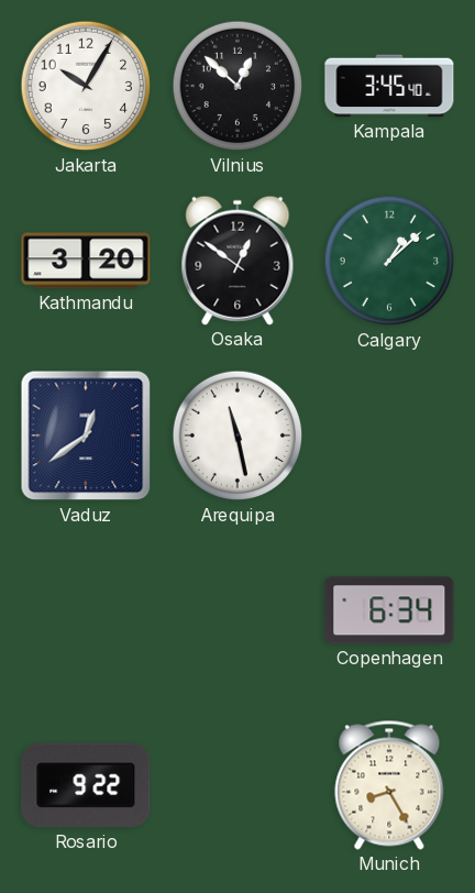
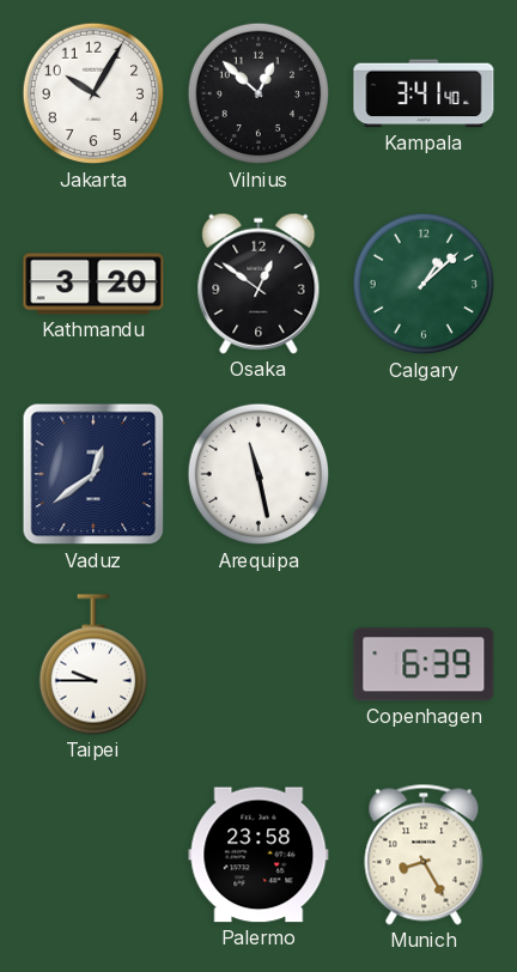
Kampala: 3:45 -> 3:41 (424, 93)
Taipei: none -> 9:45 (92, 664)
Copenhagen: 6:34 -> 6:39 (424, 664)
Rosario: 9:22 -> none (86, 785)
Palermo: none -> 23:58 (258, 855)
